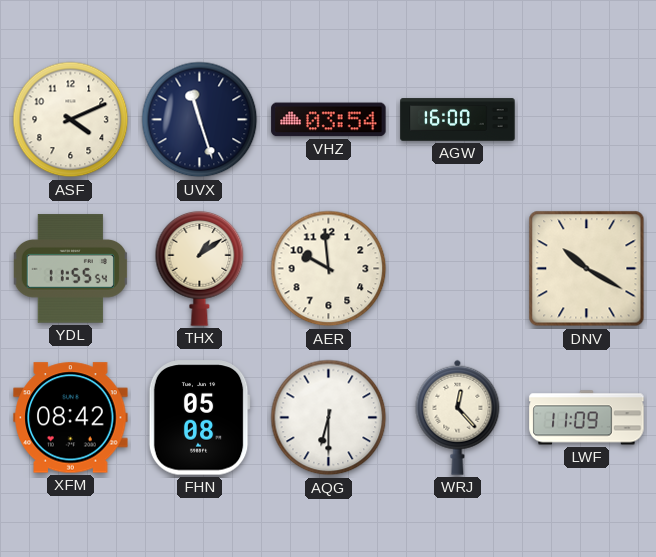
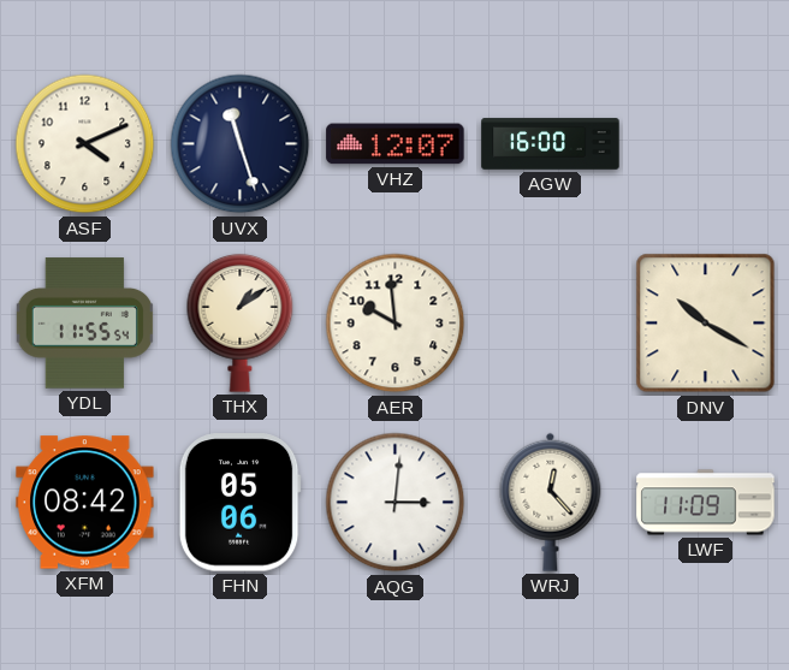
VHZ: 03:54 -> 12:07 (396, 144)
FHN: 05:08 -> 05:06 (239, 503)
AQG: 6:30 -> 3:01 (396, 503)
